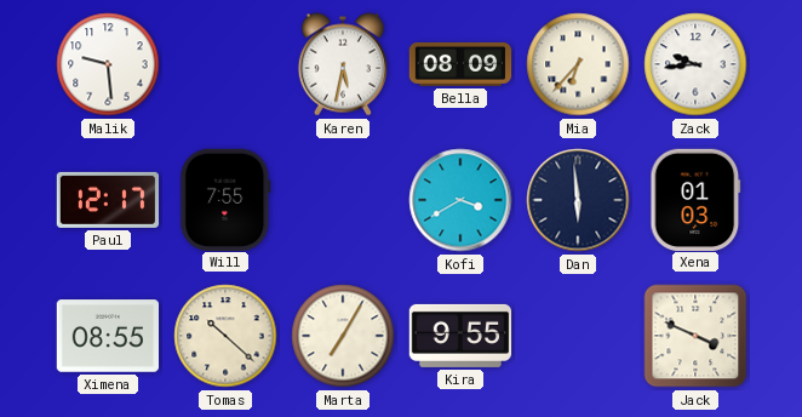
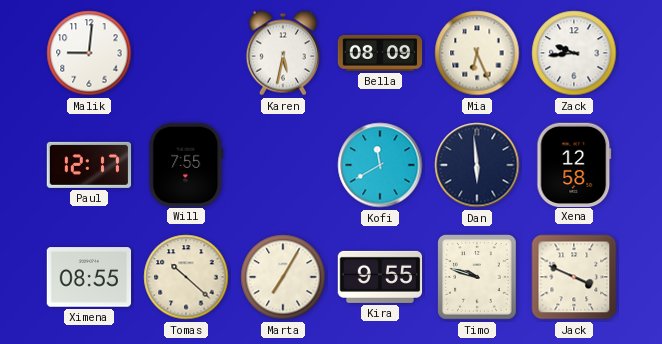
Malik: 9:29 -> 9:01 (89, 53)
Mia: 6:37 -> 6:26 (477, 53)
Kofi: 3:40 -> 11:40 (380, 165)
Xena: 01:03 -> 12:58 (574, 164)
Timo: none -> 9:48 (477, 277)
